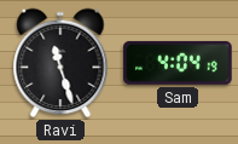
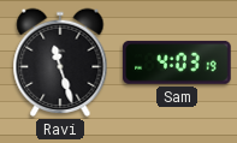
Sam: 4:04 -> 4:03 (177, 62)
